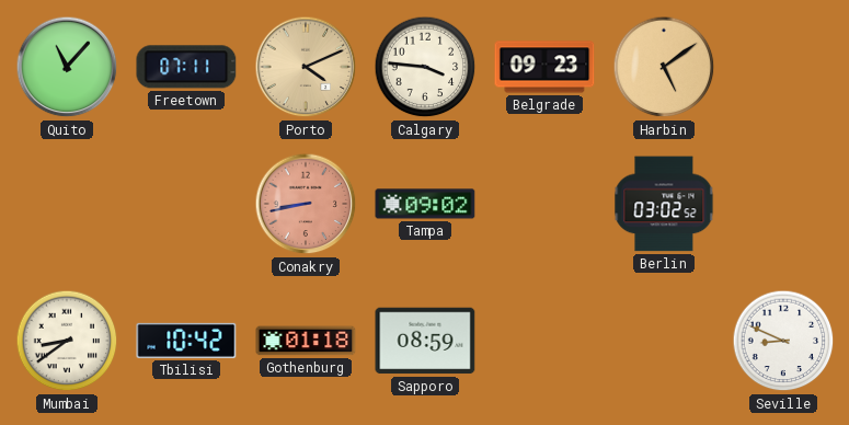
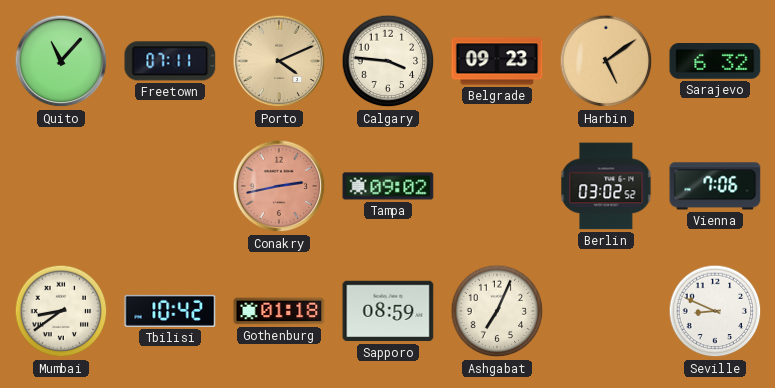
Sarajevo: none -> 6:32 (715, 61)
Conakry: 8:43 -> 2:43 (279, 186)
Vienna: none -> 7:06 (715, 186)
Ashgabat: none -> 7:04 (497, 311)
